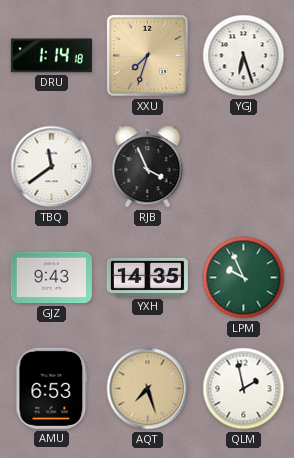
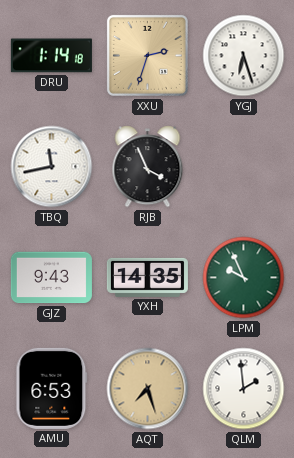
XXU: 7:33 -> 2:33 (147, 55)
TBQ: 11:39 -> 11:43 (52, 167)
QLM: 1:58 -> 1:59 (244, 389)
